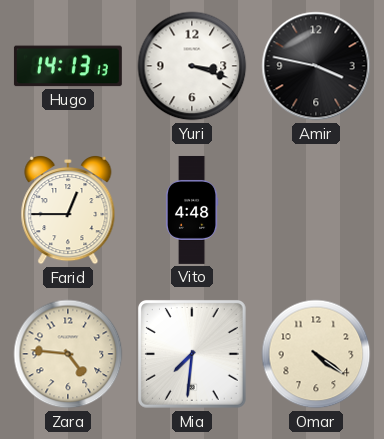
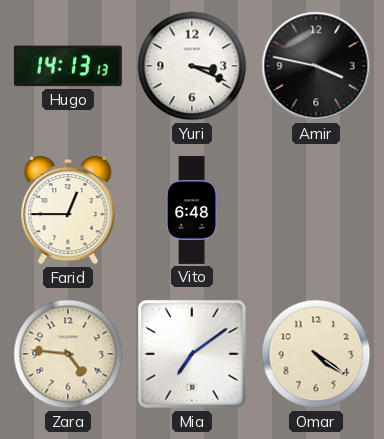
Yuri: 3:18 -> 3:19 (192, 66)
Vito: 4:48 -> 6:48 (192, 210)
Mia: 7:31 -> 7:09 (192, 354)
